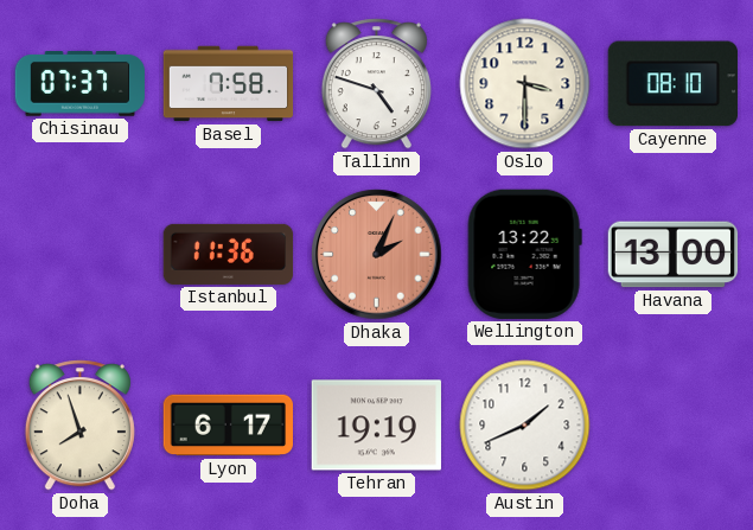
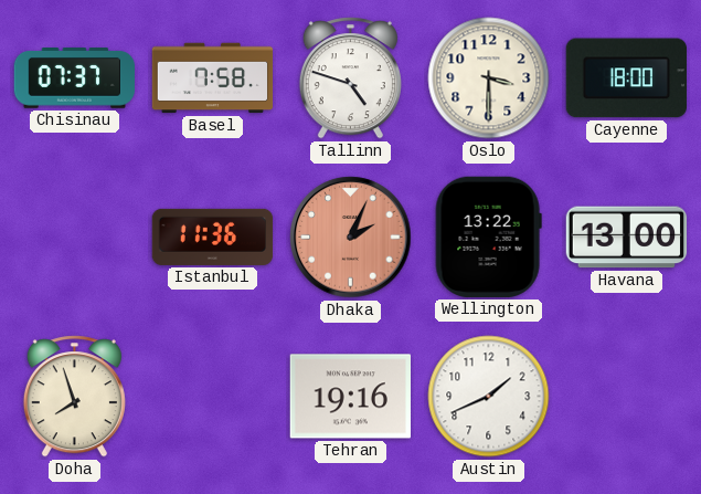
Cayenne: 08:10 -> 18:00 (626, 78)
Lyon: 6:17 -> none (228, 426)
Tehran: 19:19 -> 19:16 (350, 397)
